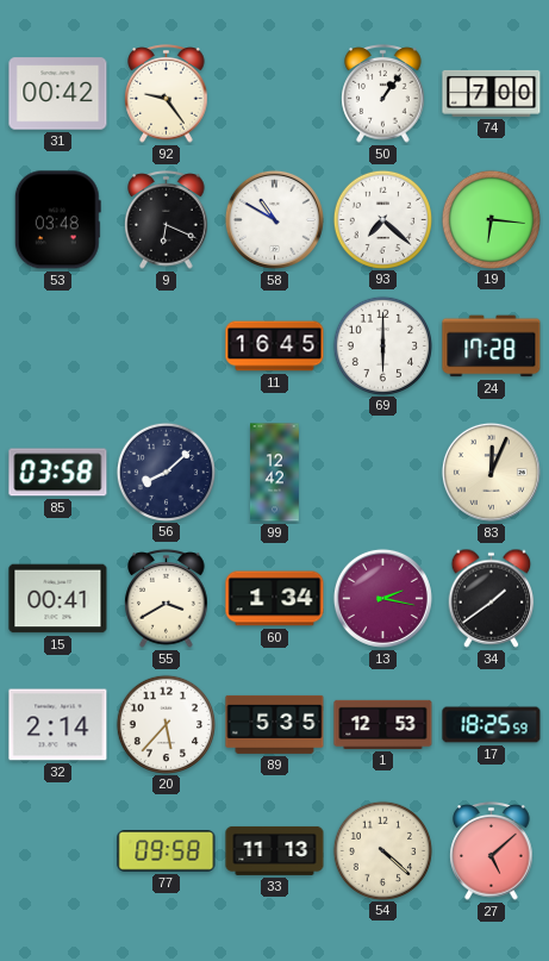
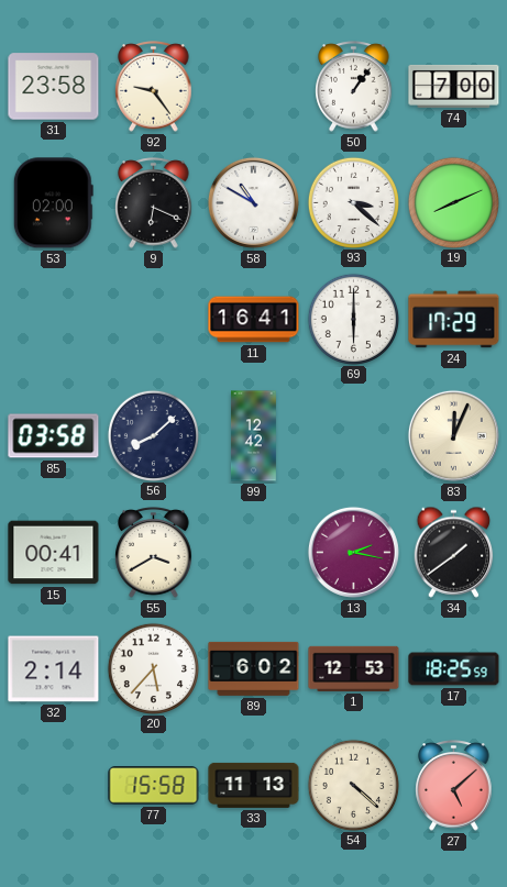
31: 00:42 -> 23:58 (54, 87)
53: 03:48 -> 02:00 (53, 203)
93: 7:22 -> 3:22 (353, 202)
19: 6:16 -> 8:11 (453, 202)
11: 16:45 -> 16:41 (254, 320)
24: 17:28 -> 17:29 (454, 320)
60: 1:34 -> none (275, 599)
89: 5:35 -> 6:02 (254, 668)
77: 09:58 -> 15:58 (154, 786)
